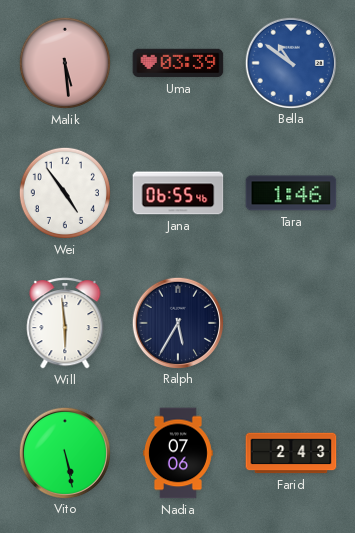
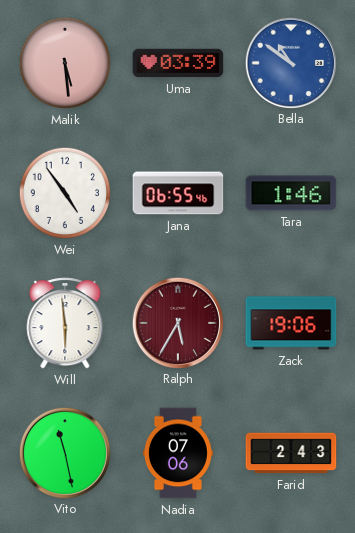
Ralph dial: navy -> burgundy (177, 322)
Zack: none -> 19:06 (291, 323)
Vito: 5:28 -> 11:28 (64, 452)
